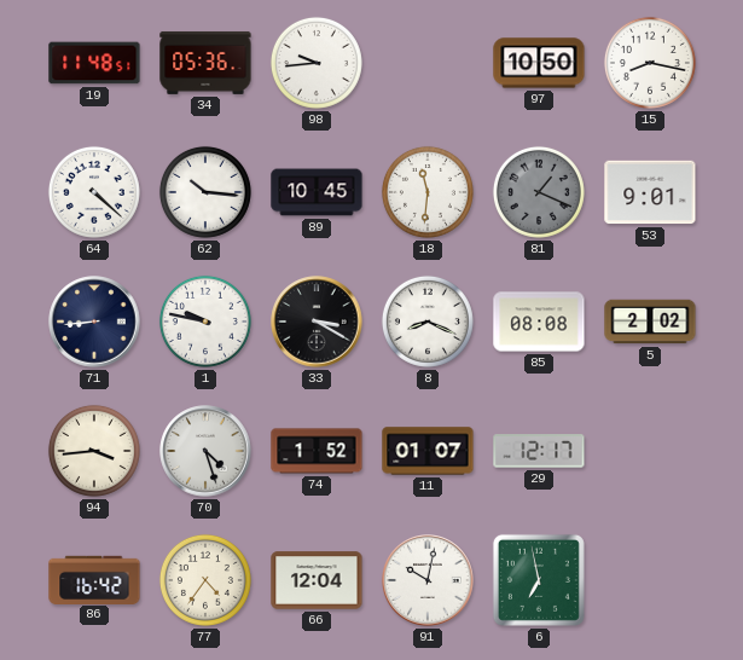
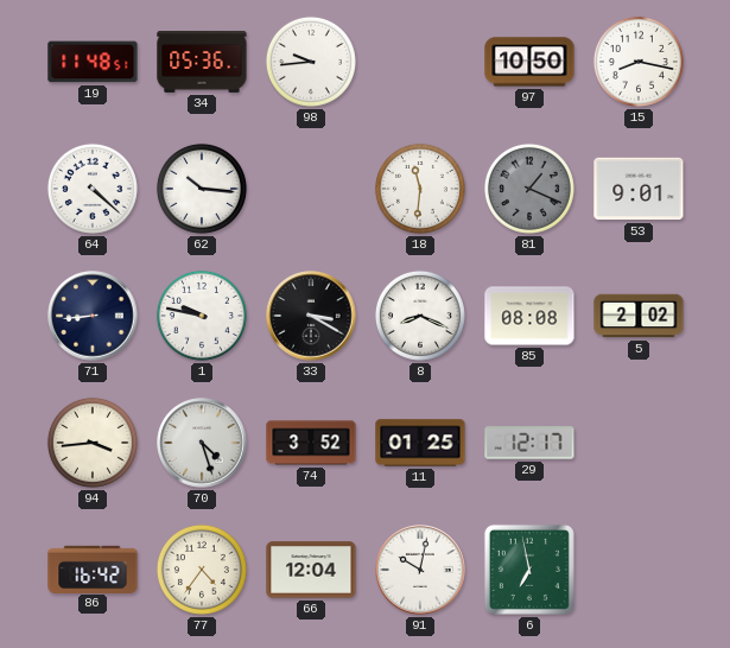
89: 10:45 -> none (317, 192)
74: 1:52 -> 3:52 (311, 443)
11: 01:07 -> 01:25 (420, 443)
